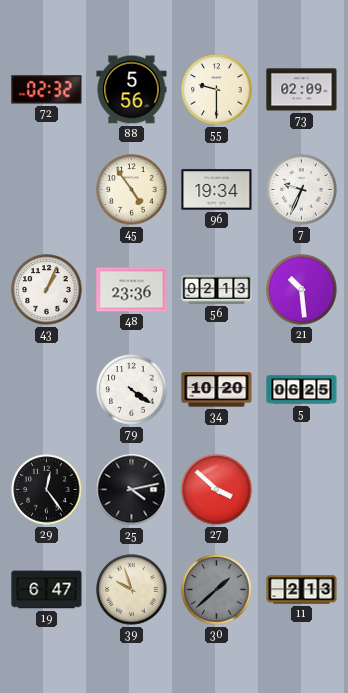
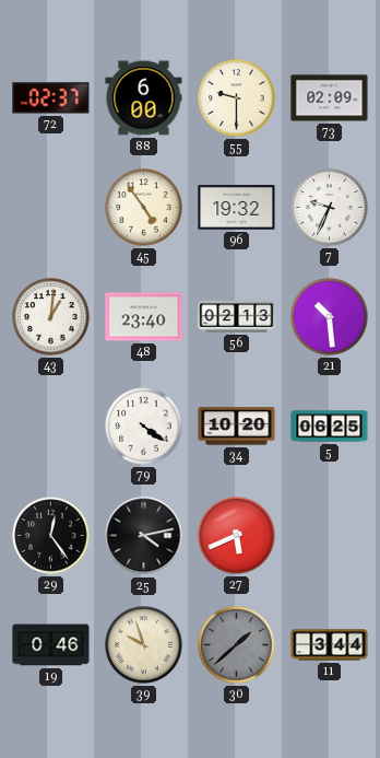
72: 02:32 -> 02:37 (51, 98)
88: 5:56 -> 6:00 (144, 98)
96: 19:34 -> 19:32 (237, 208)
43: 1:04 -> 1:01 (51, 317)
48: 23:36 -> 23:40 (144, 317)
27: 3:52 -> 5:41 (237, 536)
19: 6:47 -> 0:46 (51, 645)
11: 2:13 -> 3:44 (330, 645)
